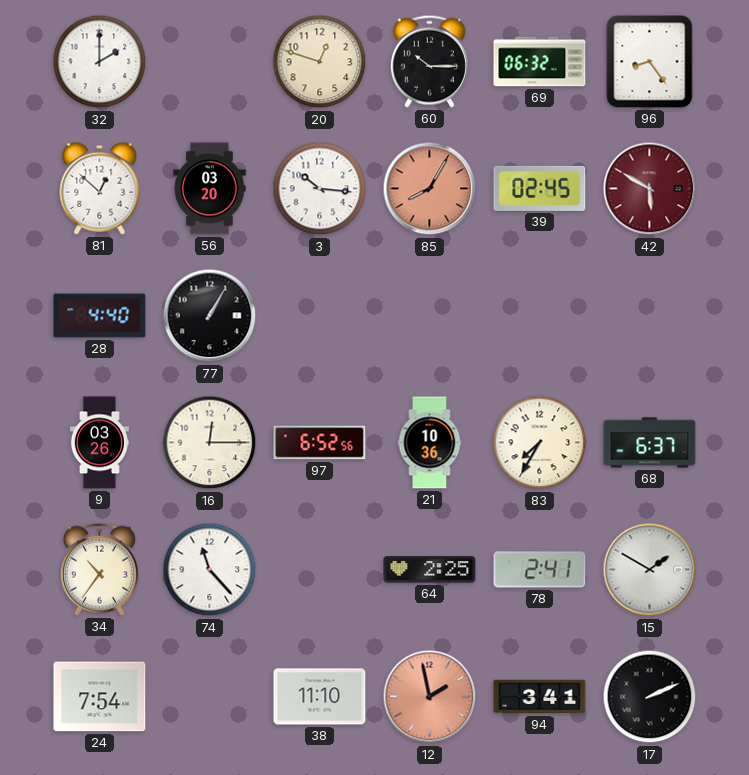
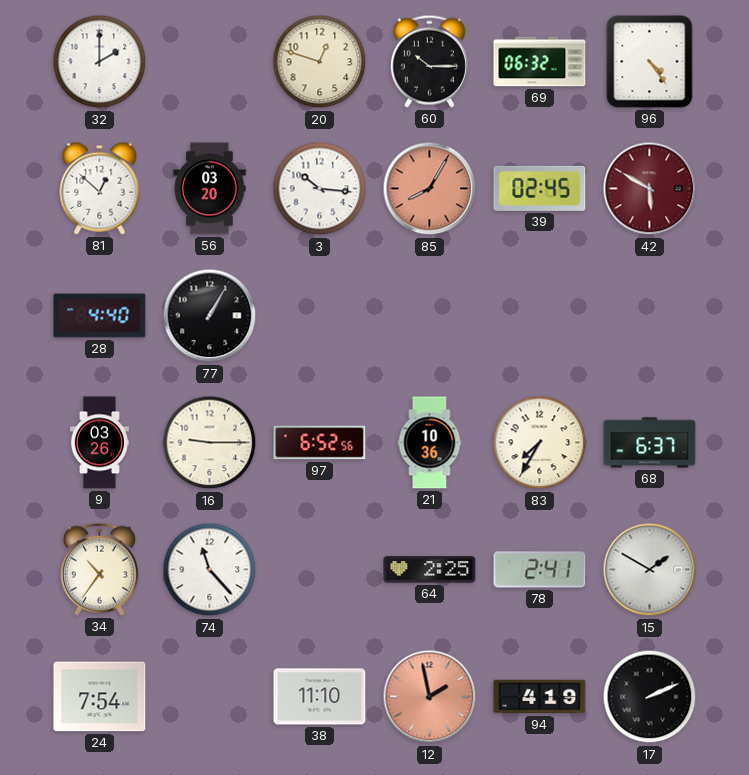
96: 8:24 -> 4:24 (650, 62)
16: 12:15 -> 9:15 (210, 443)
94: 3:41 -> 4:19 (540, 697)
